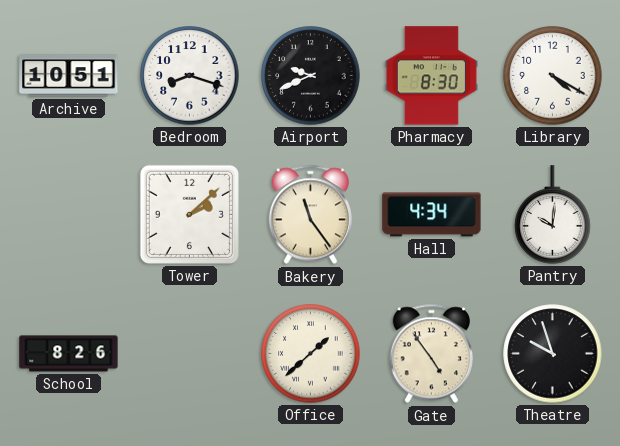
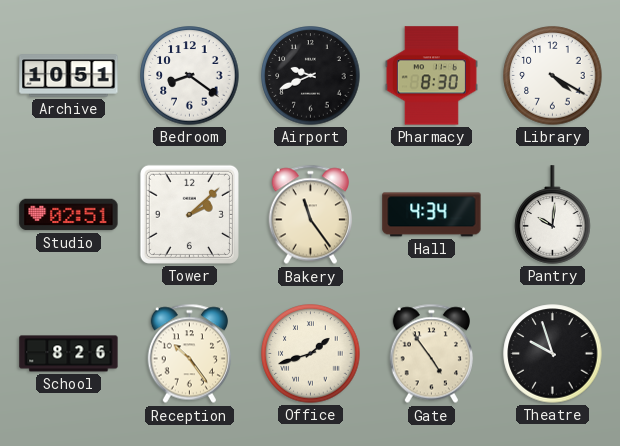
Bedroom: 8:18 -> 8:21 (190, 76)
Studio: none -> 02:51 (69, 215)
Reception: none -> 10:24 (189, 354)
Office: 1:38 -> 1:42 (311, 354)
